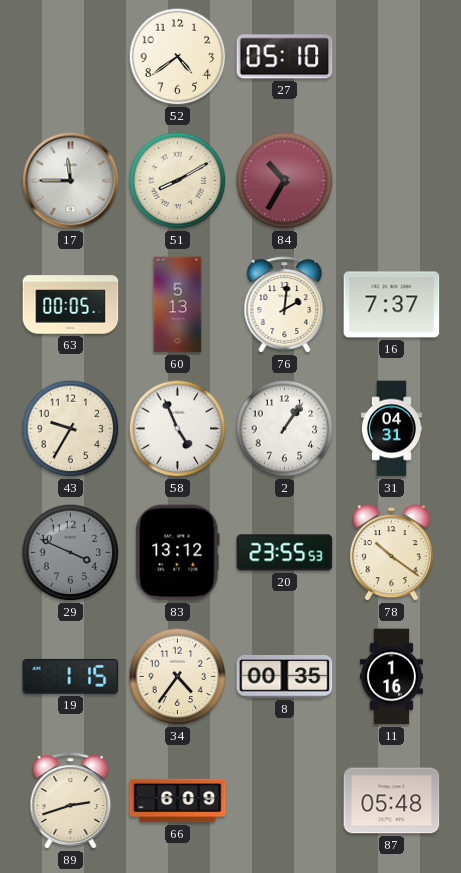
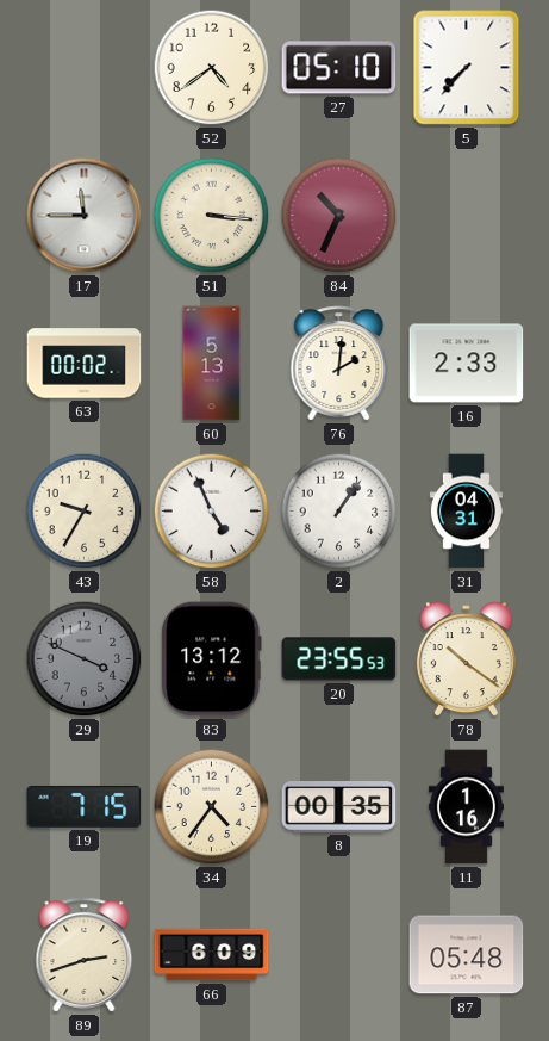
5: none -> 7:37 (467, 68)
51: 8:10 -> 3:16 (212, 216)
84: 10:35 -> 10:34 (339, 216)
63: 00:05 -> 00:02 (85, 364)
16: 7:37 -> 2:33 (467, 364)
19: 1:15 -> 7:15 (85, 806)
